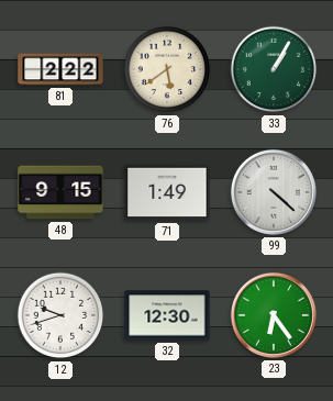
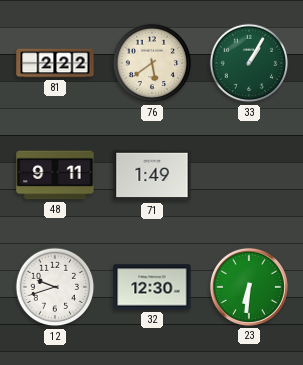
48: 9:15 -> 9:11 (55, 175)
99: 4:22 -> none (274, 192)
23: 6:24 -> 6:31 (249, 287)
